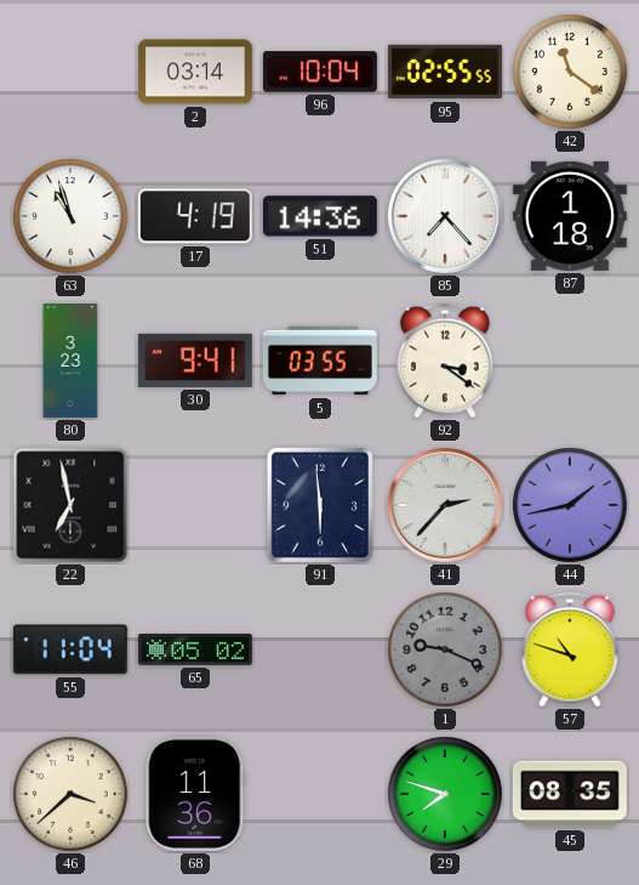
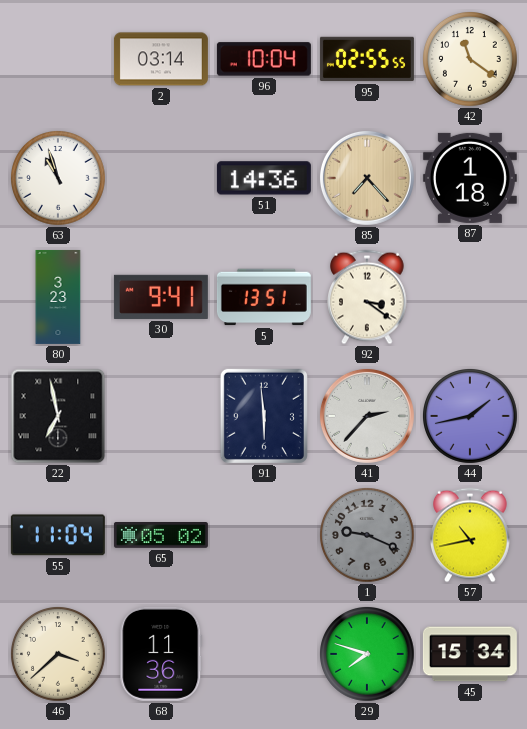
17: 4:19 -> none (195, 216)
85 dial: white -> champagne (367, 178)
5: 03:55 -> 13:51 (264, 297)
57: 10:48 -> 10:43 (471, 535)
45: 08:35 -> 15:34 (470, 654)
